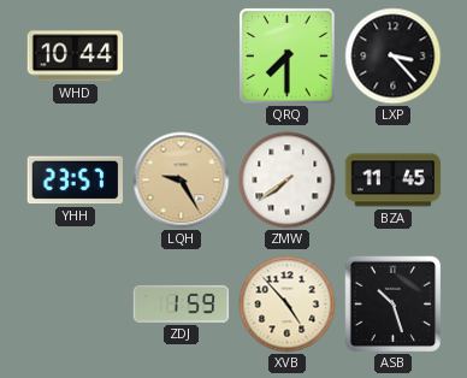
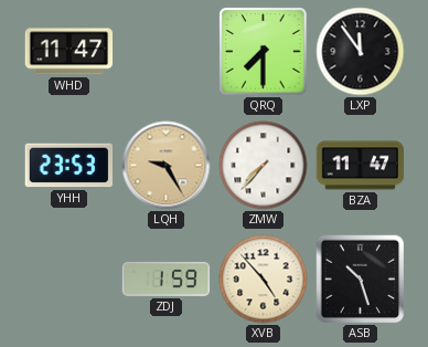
WHD: 10:44 -> 11:47 (69, 52)
LXP: 3:23 -> 11:54 (361, 52)
YHH: 23:57 -> 23:53 (68, 166)
ZMW: 7:39 -> 7:37 (264, 166)
BZA: 11:45 -> 11:47 (361, 166)
